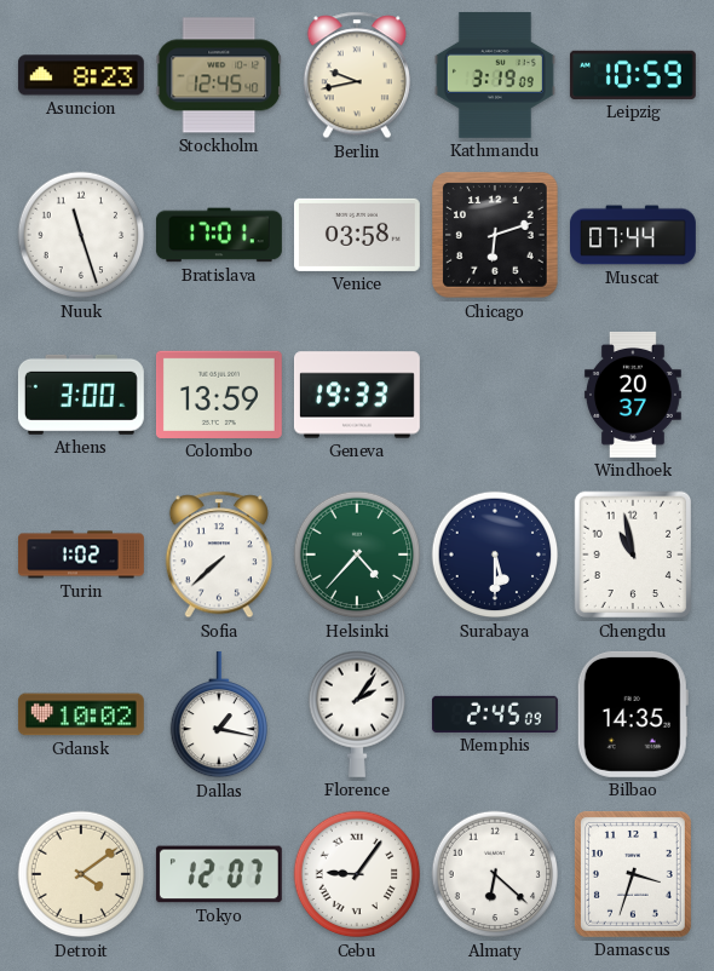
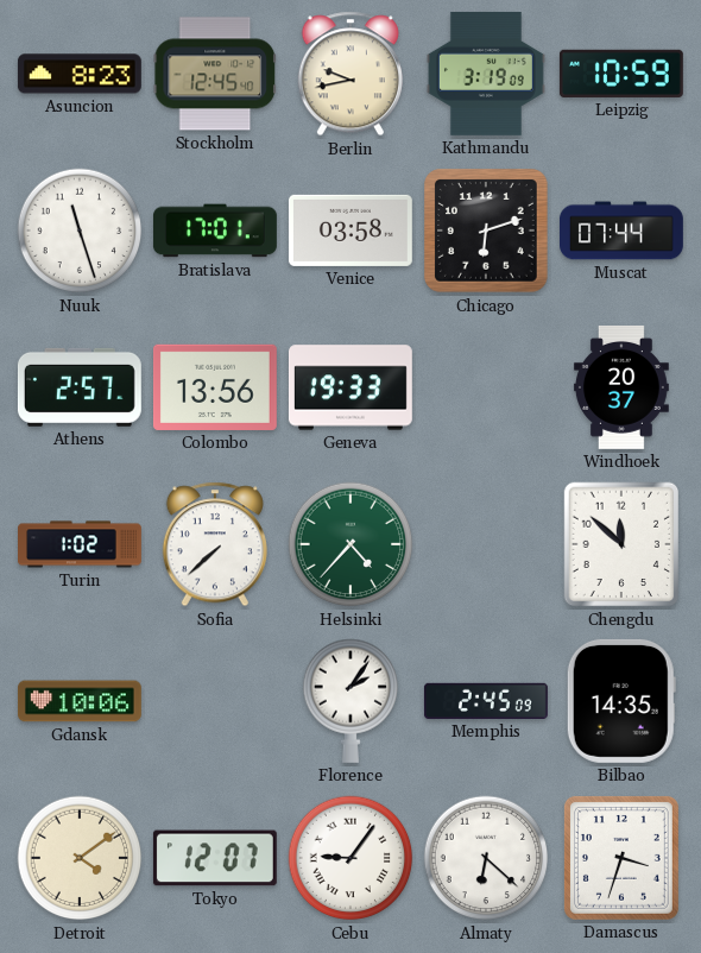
Athens: 3:00 -> 2:57 (80, 387)
Colombo: 13:59 -> 13:56 (215, 387)
Surabaya: 5:30 -> none (495, 555)
Chengdu: 10:58 -> 11:52 (621, 544)
Gdansk: 10:02 -> 10:06 (80, 701)
Dallas: 1:17 -> none (218, 714)
